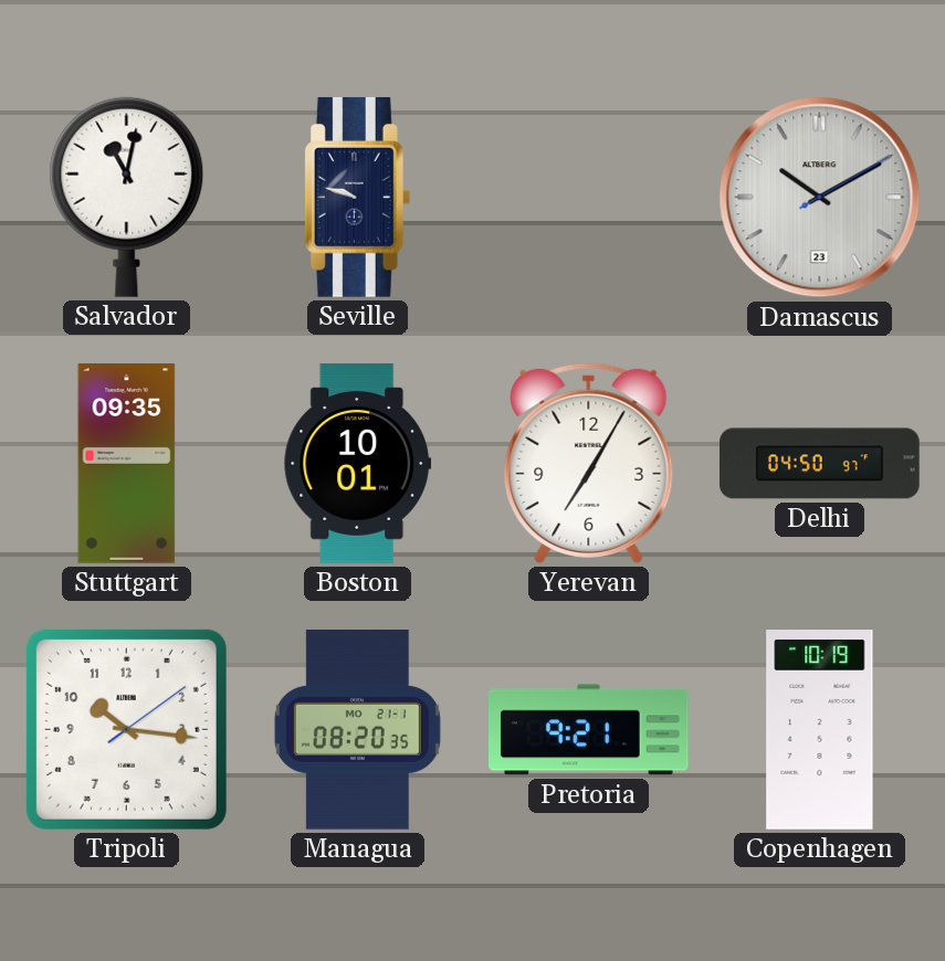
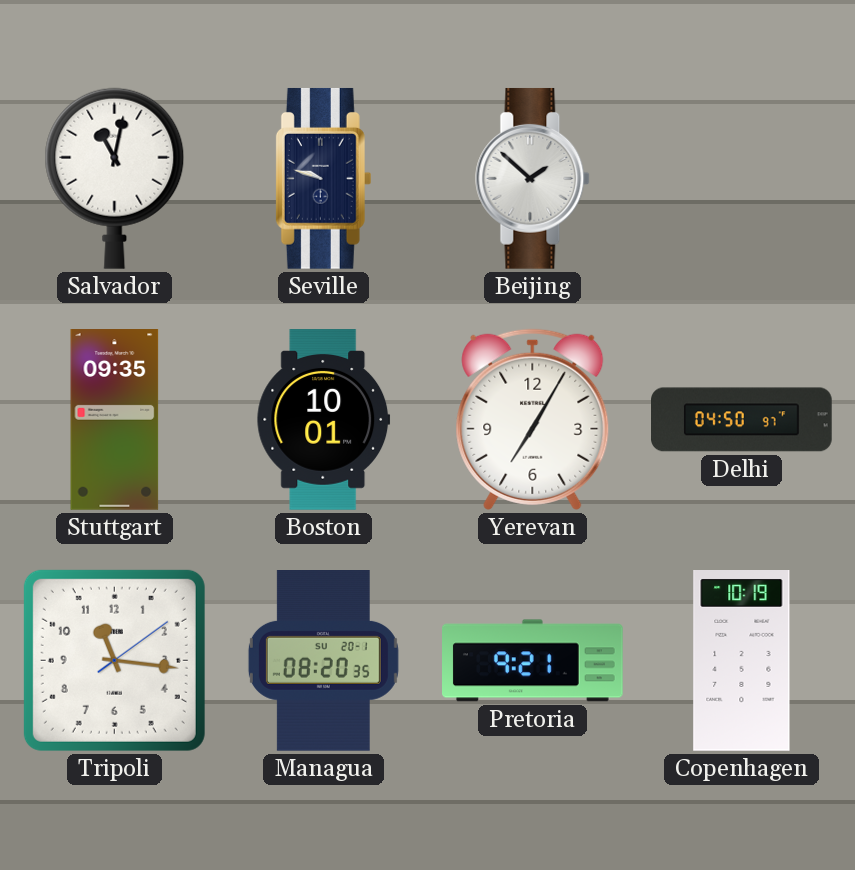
Beijing: none -> 1:52 (533, 178)
Damascus: 10:10 -> none (820, 198)
Tripoli: 10:16 -> 11:16 (114, 660)
Managua date: MO 21-1 -> SU 20-1 (323, 661)
